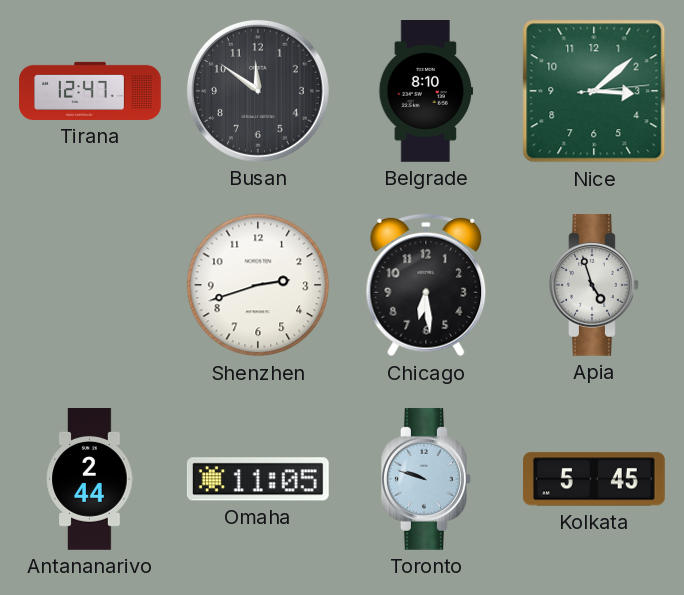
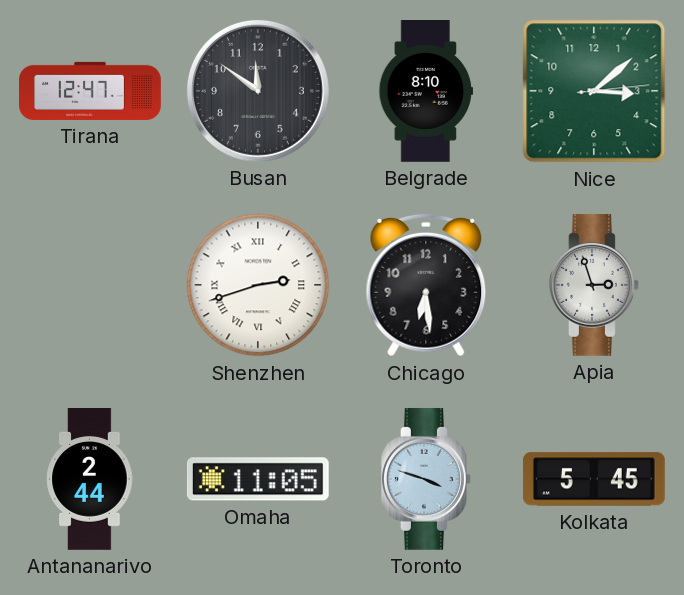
Shenzhen numerals: Arabic -> Roman (258, 285)
Apia: 4:57 -> 2:57 (595, 285)
Toronto: 9:48 -> 3:48 (427, 479)
